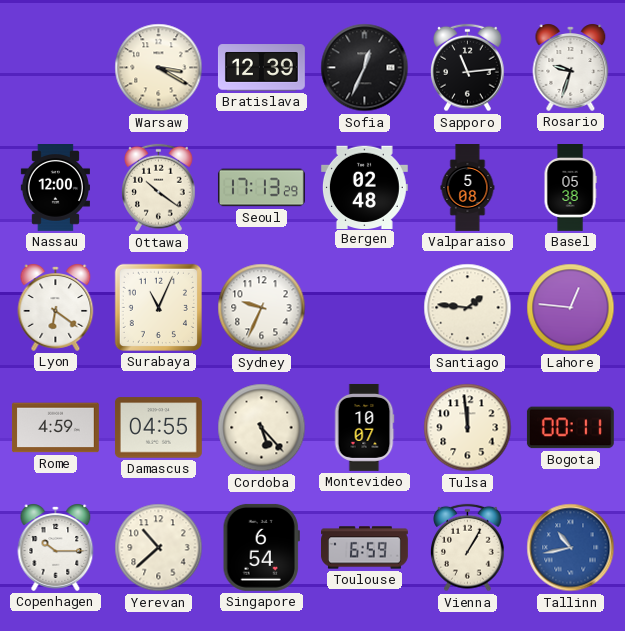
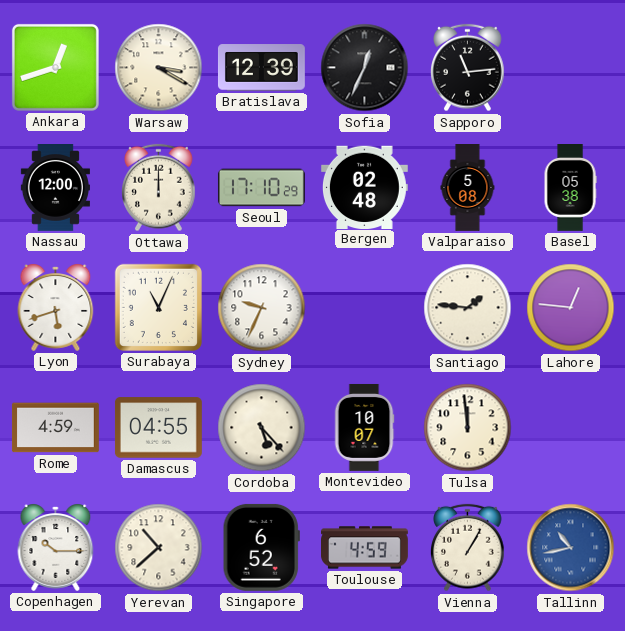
Ankara: none -> 12:42 (55, 67)
Rosario: 9:33 -> none (571, 67)
Ottawa: 10:21 -> 12:00 (159, 188)
Seoul: 17:13 -> 17:10 (261, 188)
Lyon: 6:21 -> 5:42 (56, 307)
Bogota: 00:11 -> none (570, 428)
Singapore: 6:54 -> 6:52 (261, 547)
Toulouse: 6:59 -> 4:59 (365, 548)
